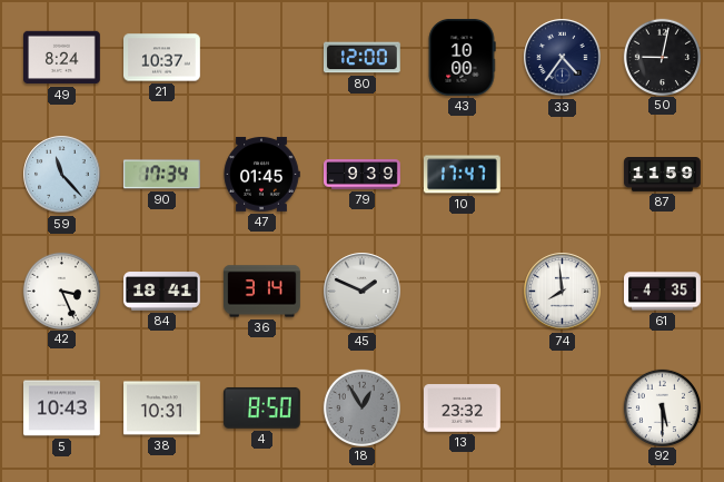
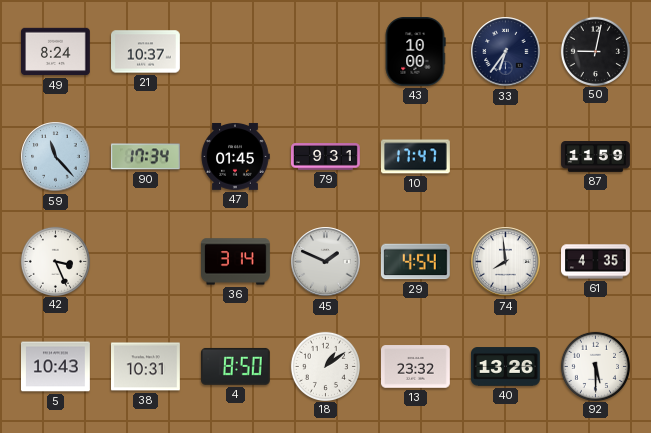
80: 12:00 -> none (361, 58)
33: 4:36 -> 6:36 (506, 52)
79: 9:39 -> 9:31 (326, 157)
84: 18:41 -> none (162, 292)
29: none -> 4:54 (416, 262)
18: 12:55 -> 1:09 (325, 366)
18 dial: grey -> white (325, 366)
40: none -> 13:26 (506, 367)
